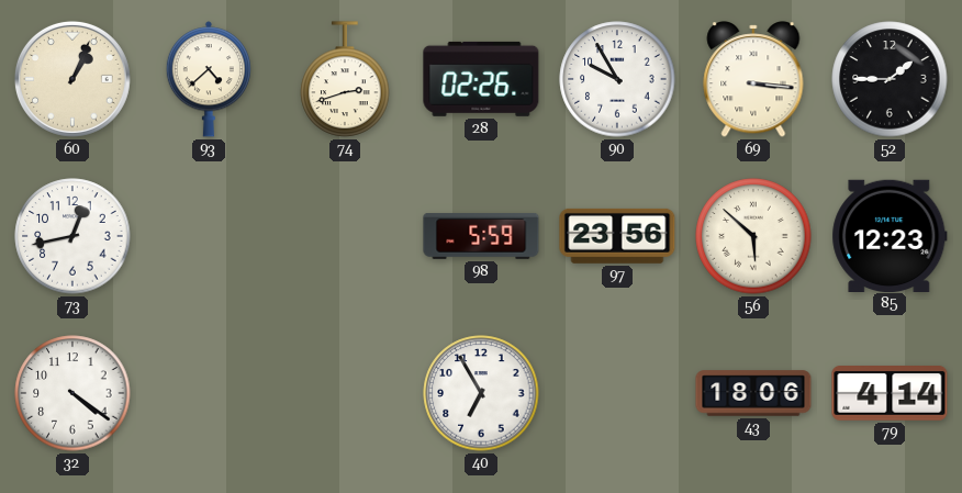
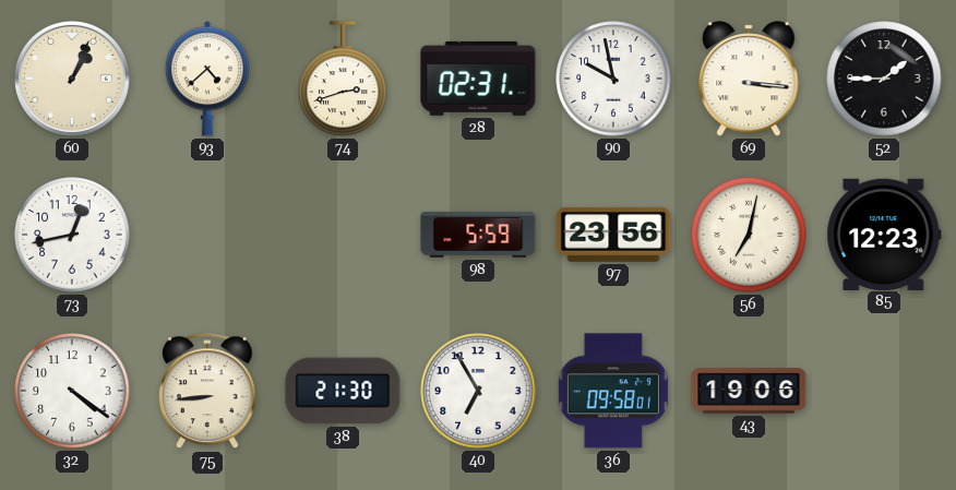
28: 02:26 -> 02:31 (478, 79)
90: 9:55 -> 9:58 (613, 79)
56: 5:52 -> 7:02 (749, 235)
75: none -> 8:44 (207, 392)
38: none -> 21:30 (343, 391)
36: none -> 09:58 (613, 391)
43: 18:06 -> 19:06 (749, 391)
79: 4:14 -> none (890, 394)
